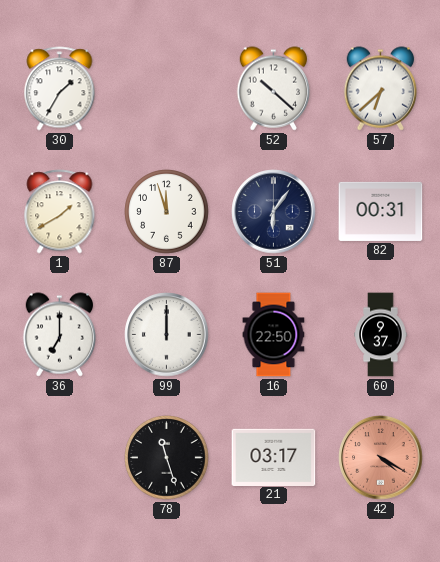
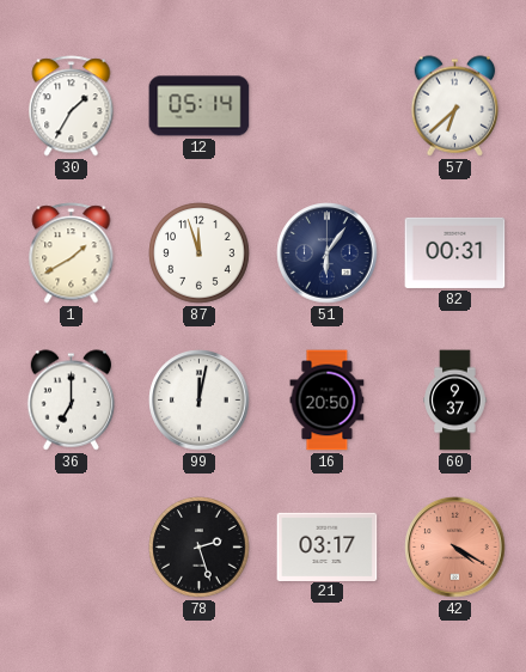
12: none -> 05:14 (200, 106)
52: 10:22 -> none (274, 89)
99: 12:00 -> 12:02 (200, 401)
16: 22:50 -> 20:50 (328, 401)
78: 11:27 -> 2:27 (200, 548)
